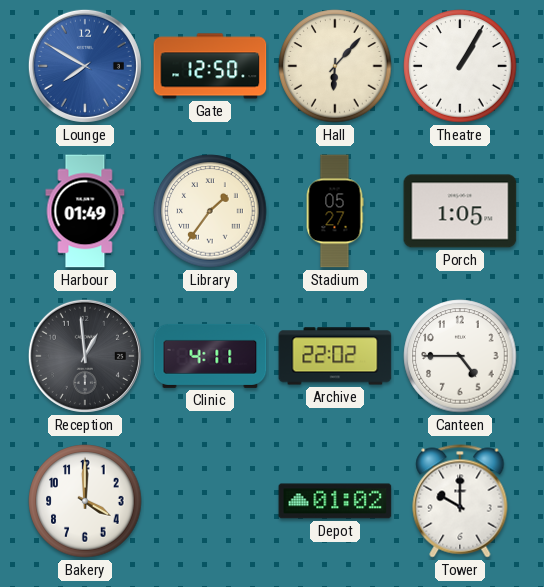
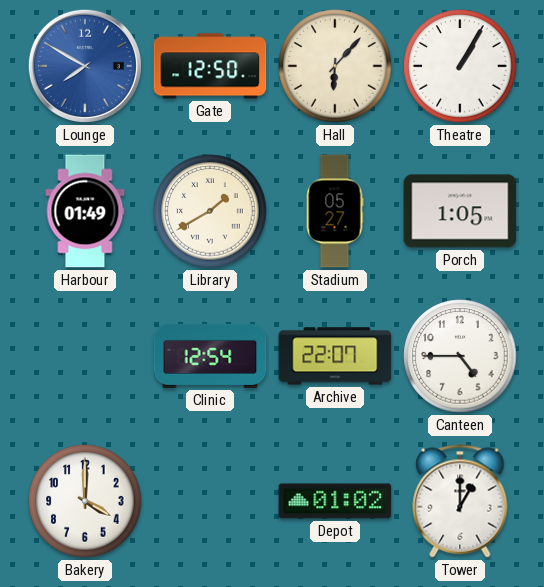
Library: 1:36 -> 1:40 (210, 211)
Reception: 12:59 -> none (85, 356)
Clinic: 4:11 -> 12:54 (210, 356)
Archive: 22:02 -> 22:07 (335, 356)
Tower: 10:00 -> 1:00 (460, 501)
